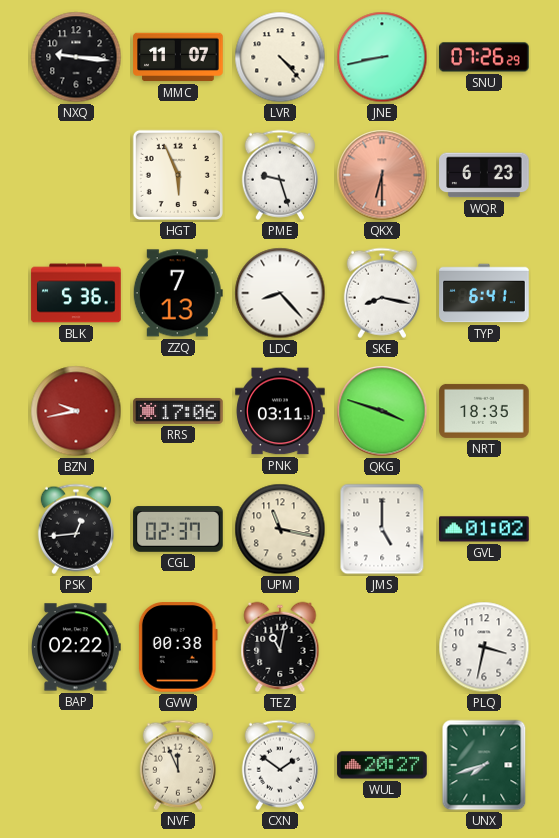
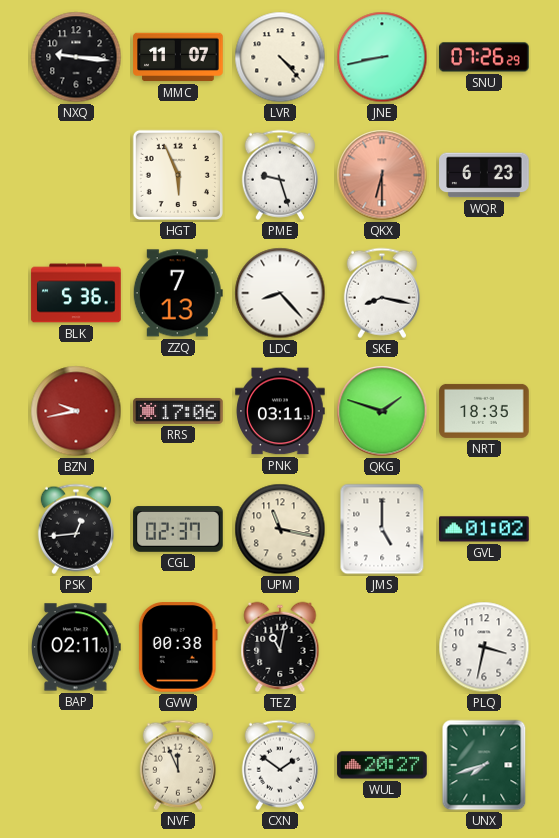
TYP: 6:41 -> none (484, 293)
QKG: 3:48 -> 1:48 (382, 411)
BAP: 02:22 -> 02:11 (76, 647)
